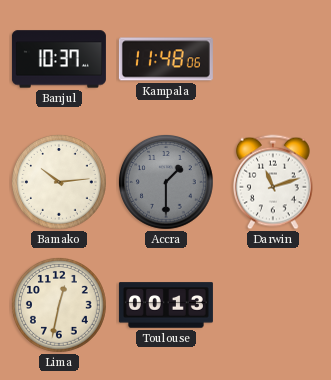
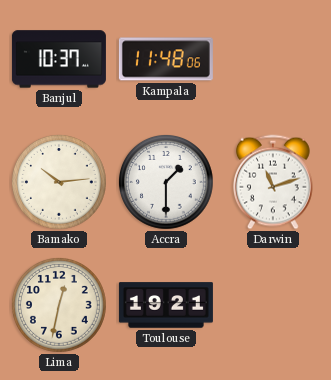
Accra dial: grey -> white (167, 183)
Toulouse: 00:13 -> 19:21 (166, 305)
